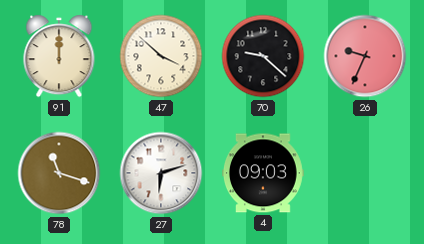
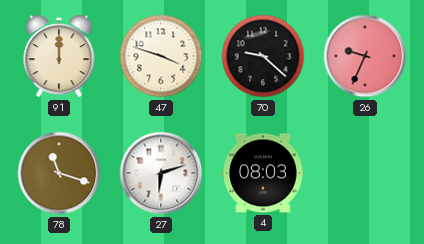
47: 3:52 -> 3:48 (161, 56)
4: 09:03 -> 08:03 (264, 173)
